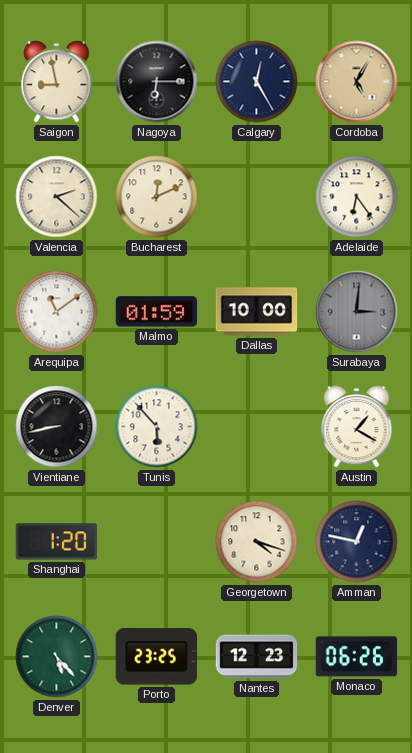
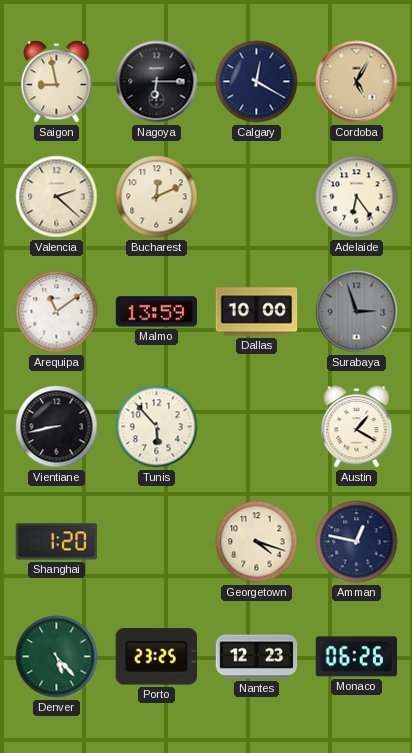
Calgary: 12:25 -> 12:20 (257, 82)
Malmo: 01:59 -> 13:59 (157, 312)
Surabaya: 3:01 -> 2:57 (357, 312)
